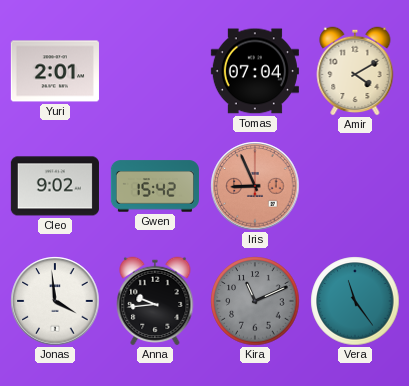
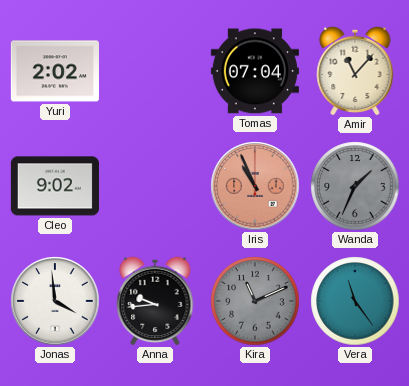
Yuri: 2:01 -> 2:02 (55, 71)
Amir: 4:10 -> 11:07 (355, 71)
Gwen: 15:42 -> none (155, 186)
Iris: 8:56 -> 10:56 (255, 186)
Wanda: none -> 1:34 (355, 186)
